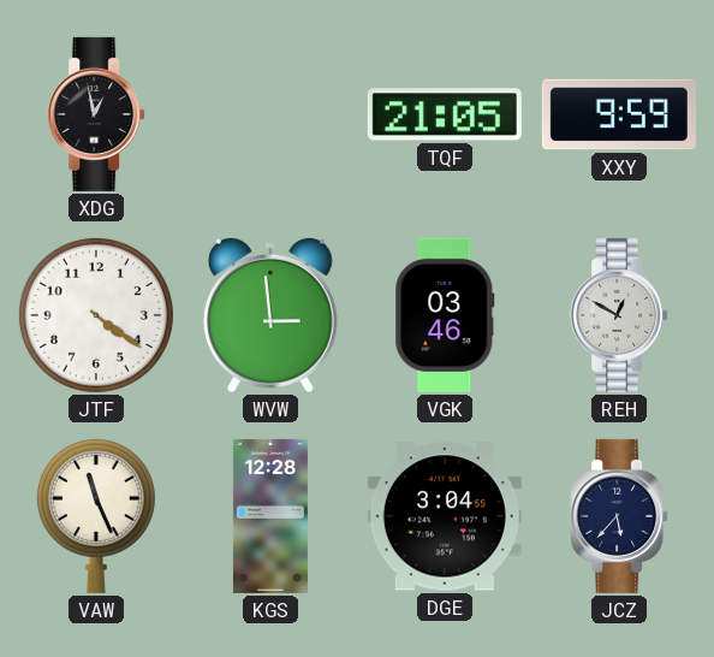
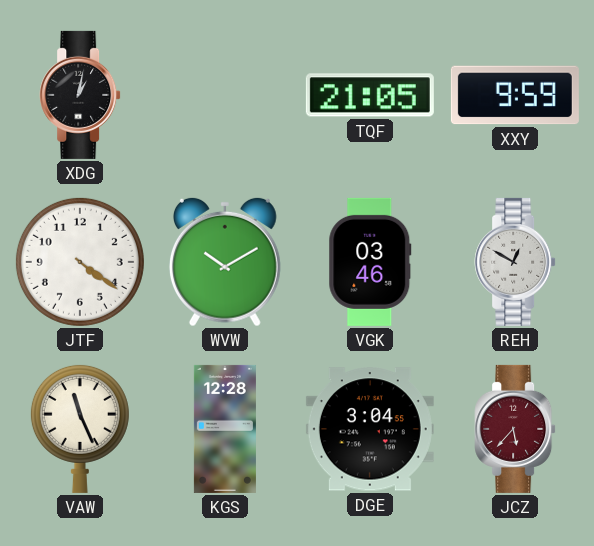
XDG: 12:58 -> 1:02 (80, 95)
WVW: 2:59 -> 10:10 (225, 262)
JCZ dial: navy -> burgundy (515, 429)
